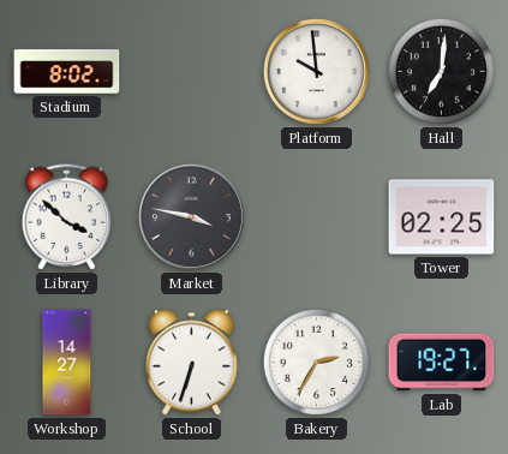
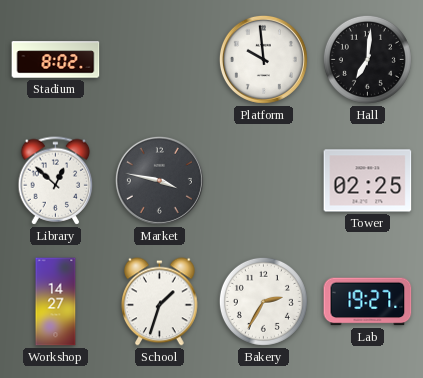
Library: 3:52 -> 12:52 (56, 181)
School: 6:33 -> 1:33 (160, 302)
